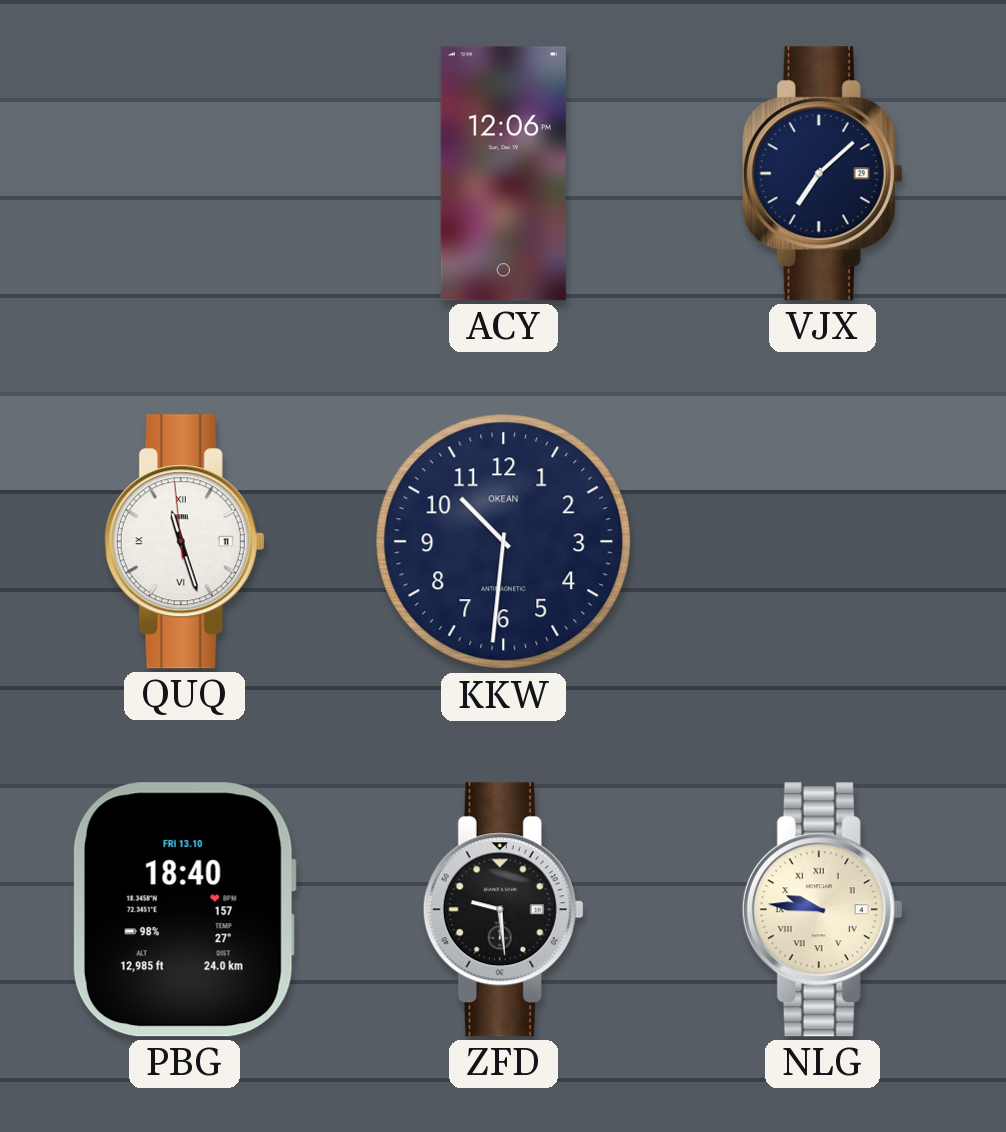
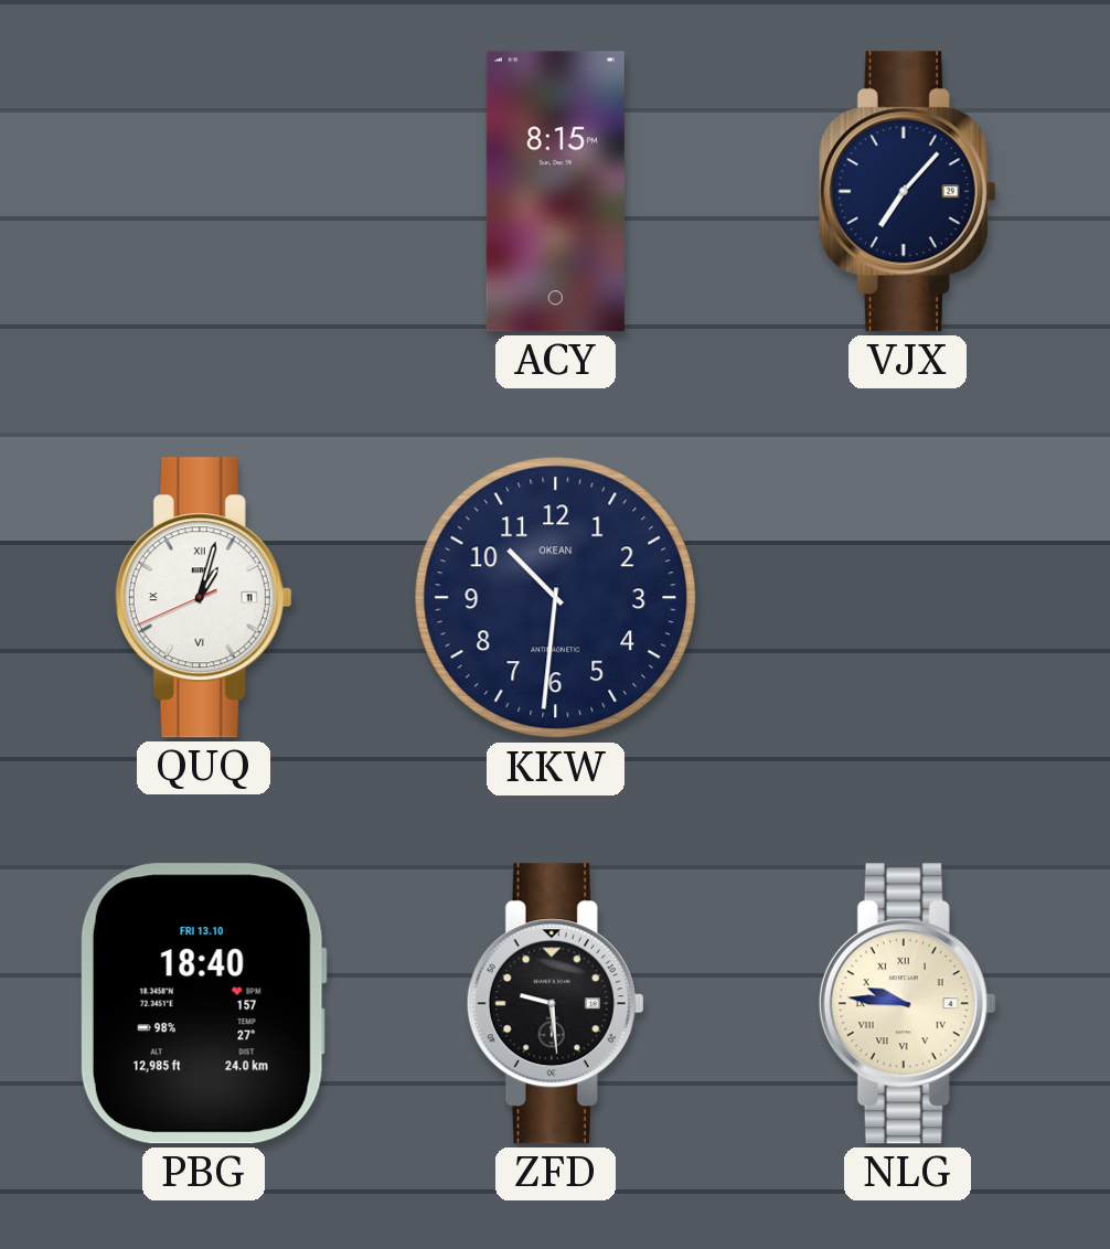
ACY: 12:06 -> 8:15 (555, 192)
VJX: 7:08 -> 7:07 (907, 192)
QUQ: 11:26 -> 1:02 (203, 598)
